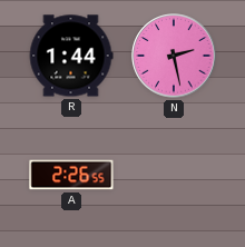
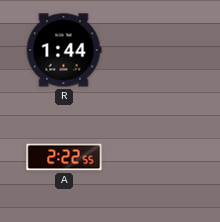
N: 2:28 -> none (174, 56)
A: 2:26 -> 2:22 (64, 157)
